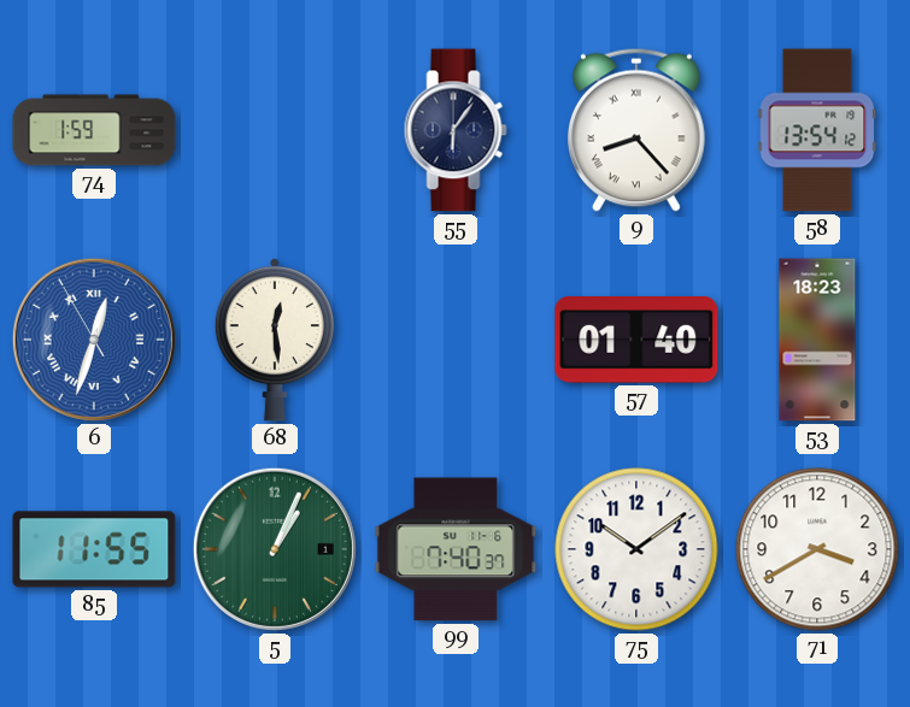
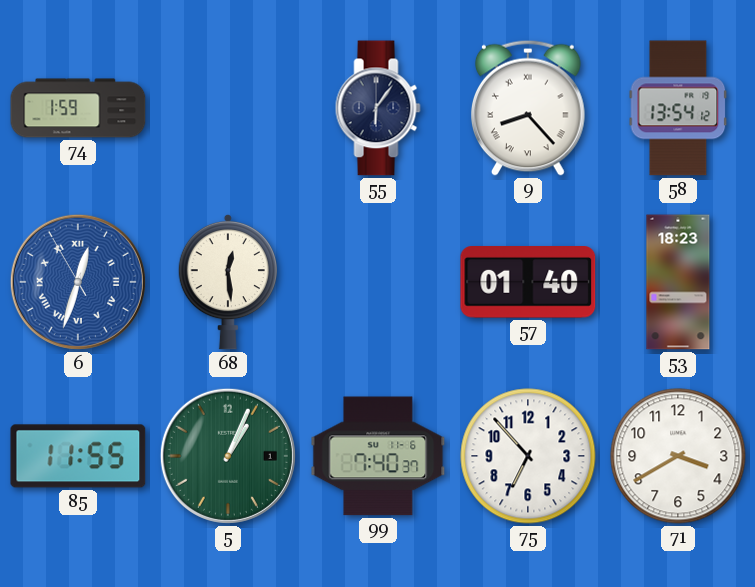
75: 10:09 -> 6:53 (528, 456)
